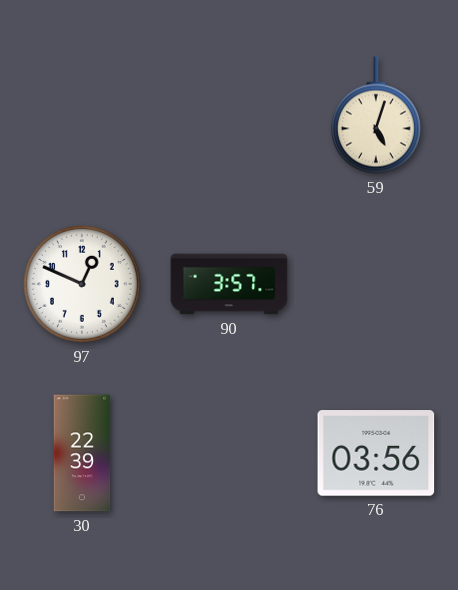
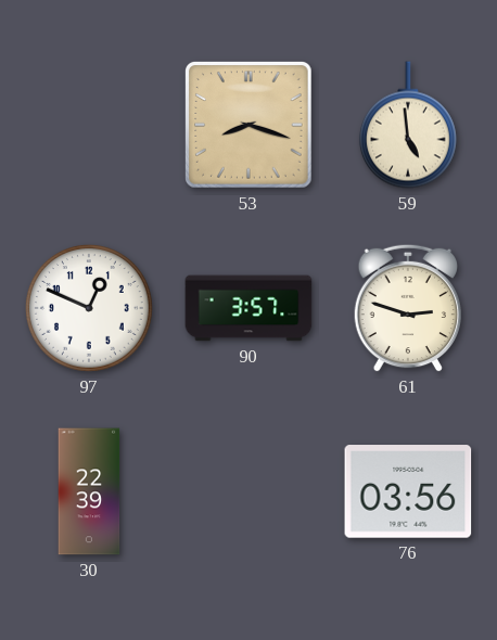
53: none -> 8:18 (250, 126)
59: 5:03 -> 4:59 (408, 125)
61: none -> 2:48 (407, 308)
